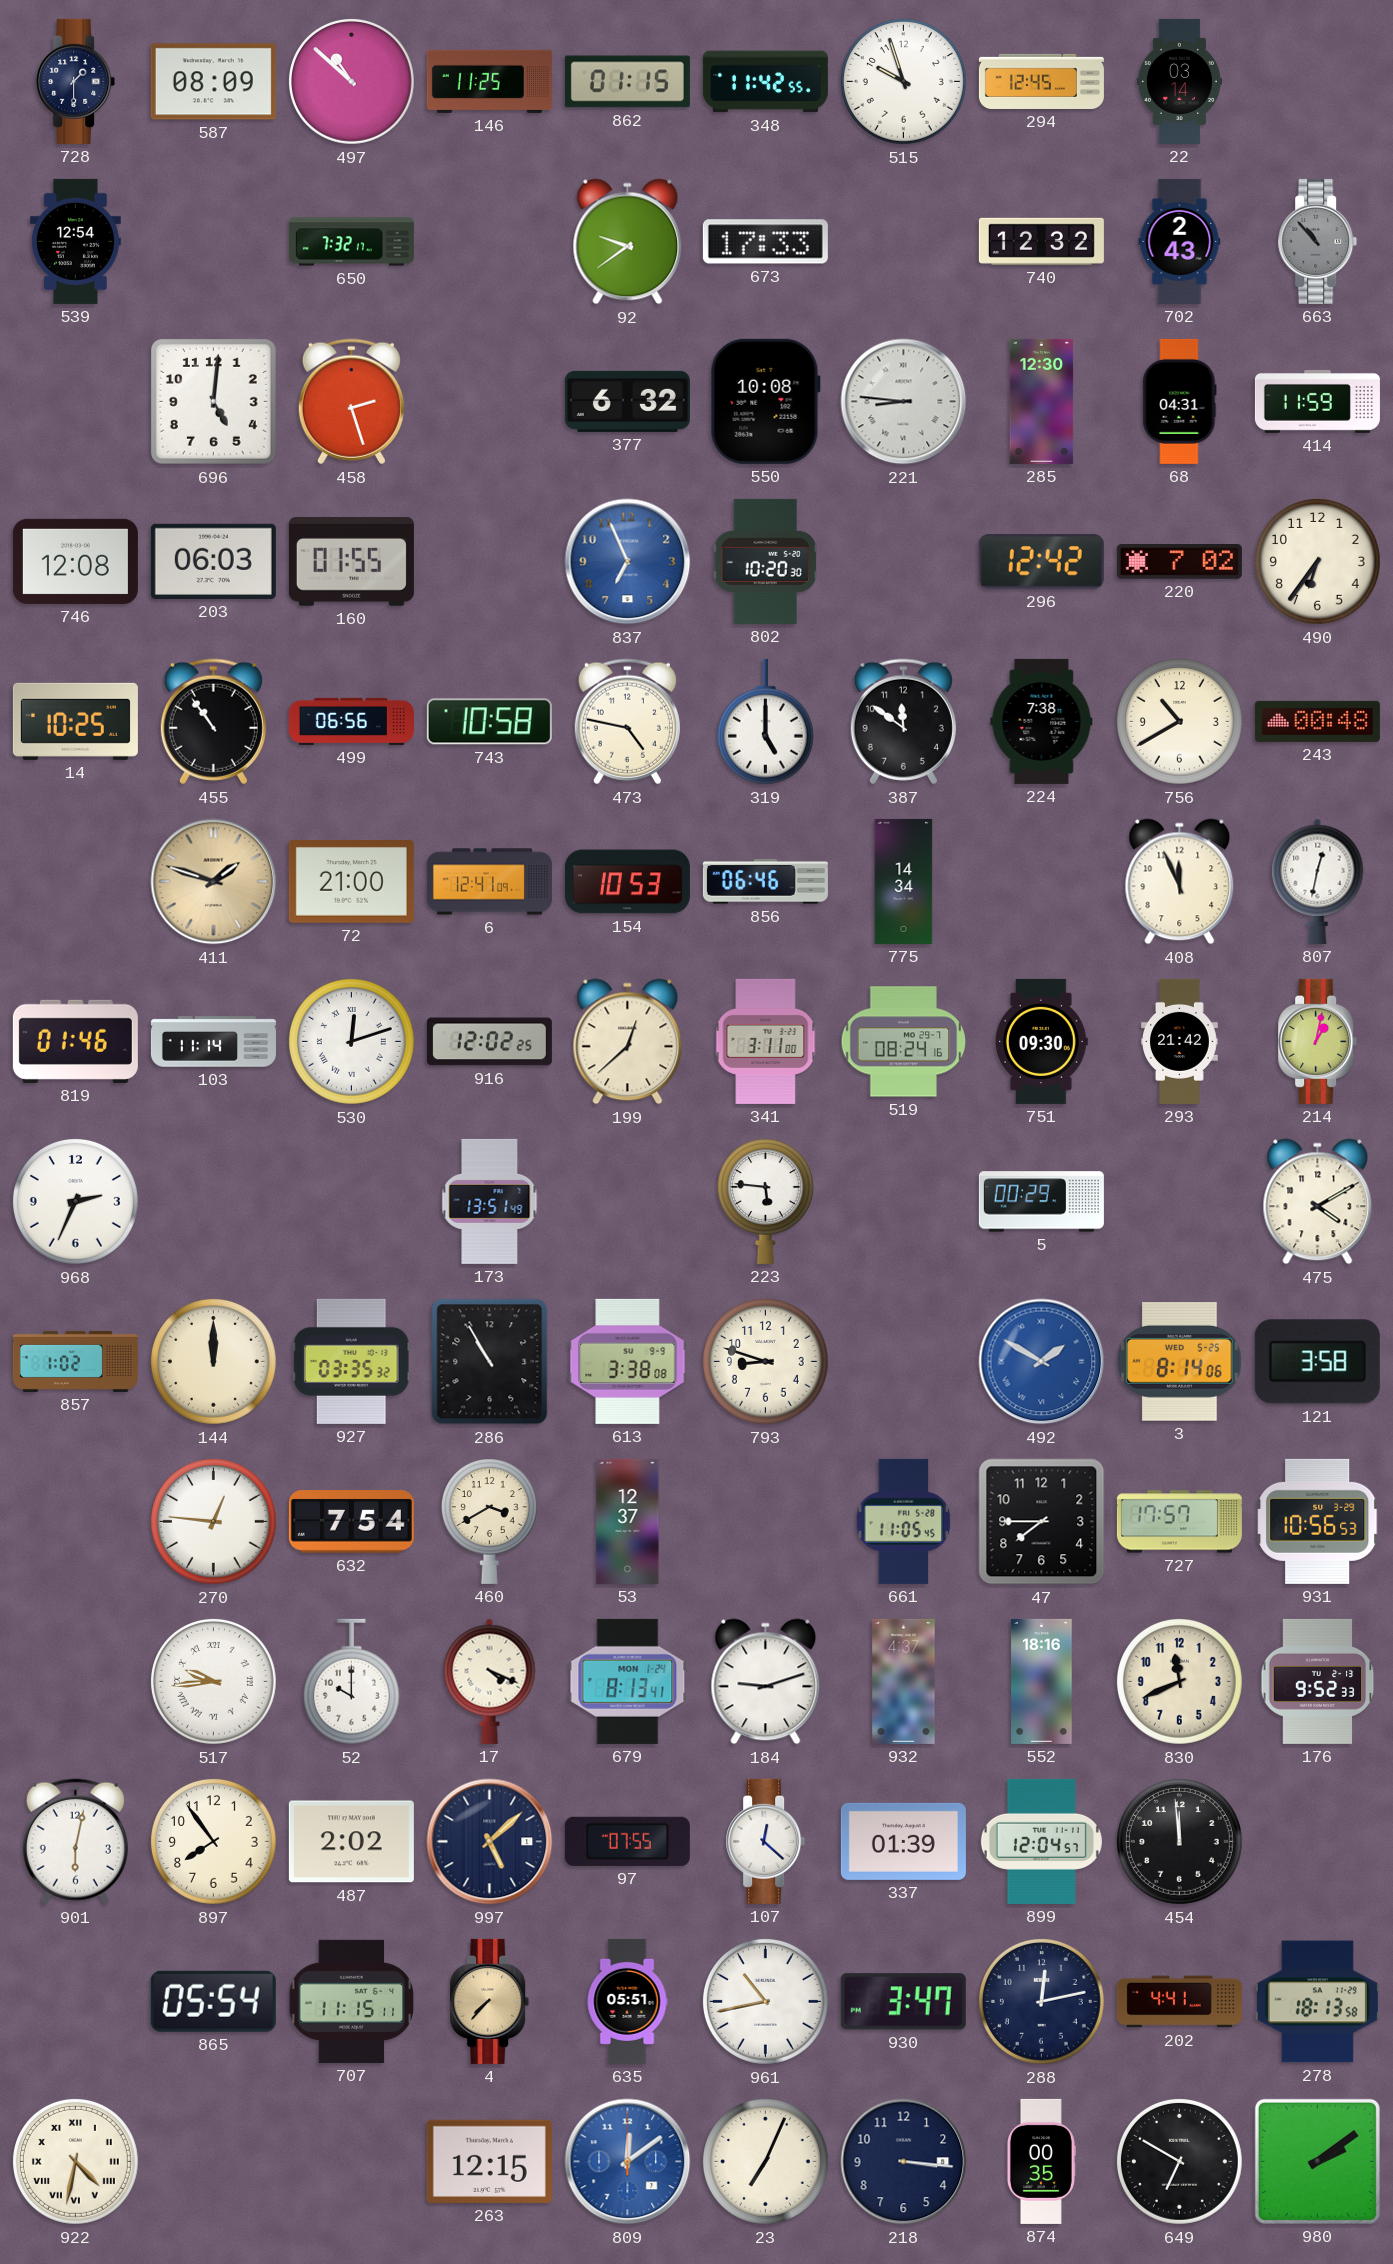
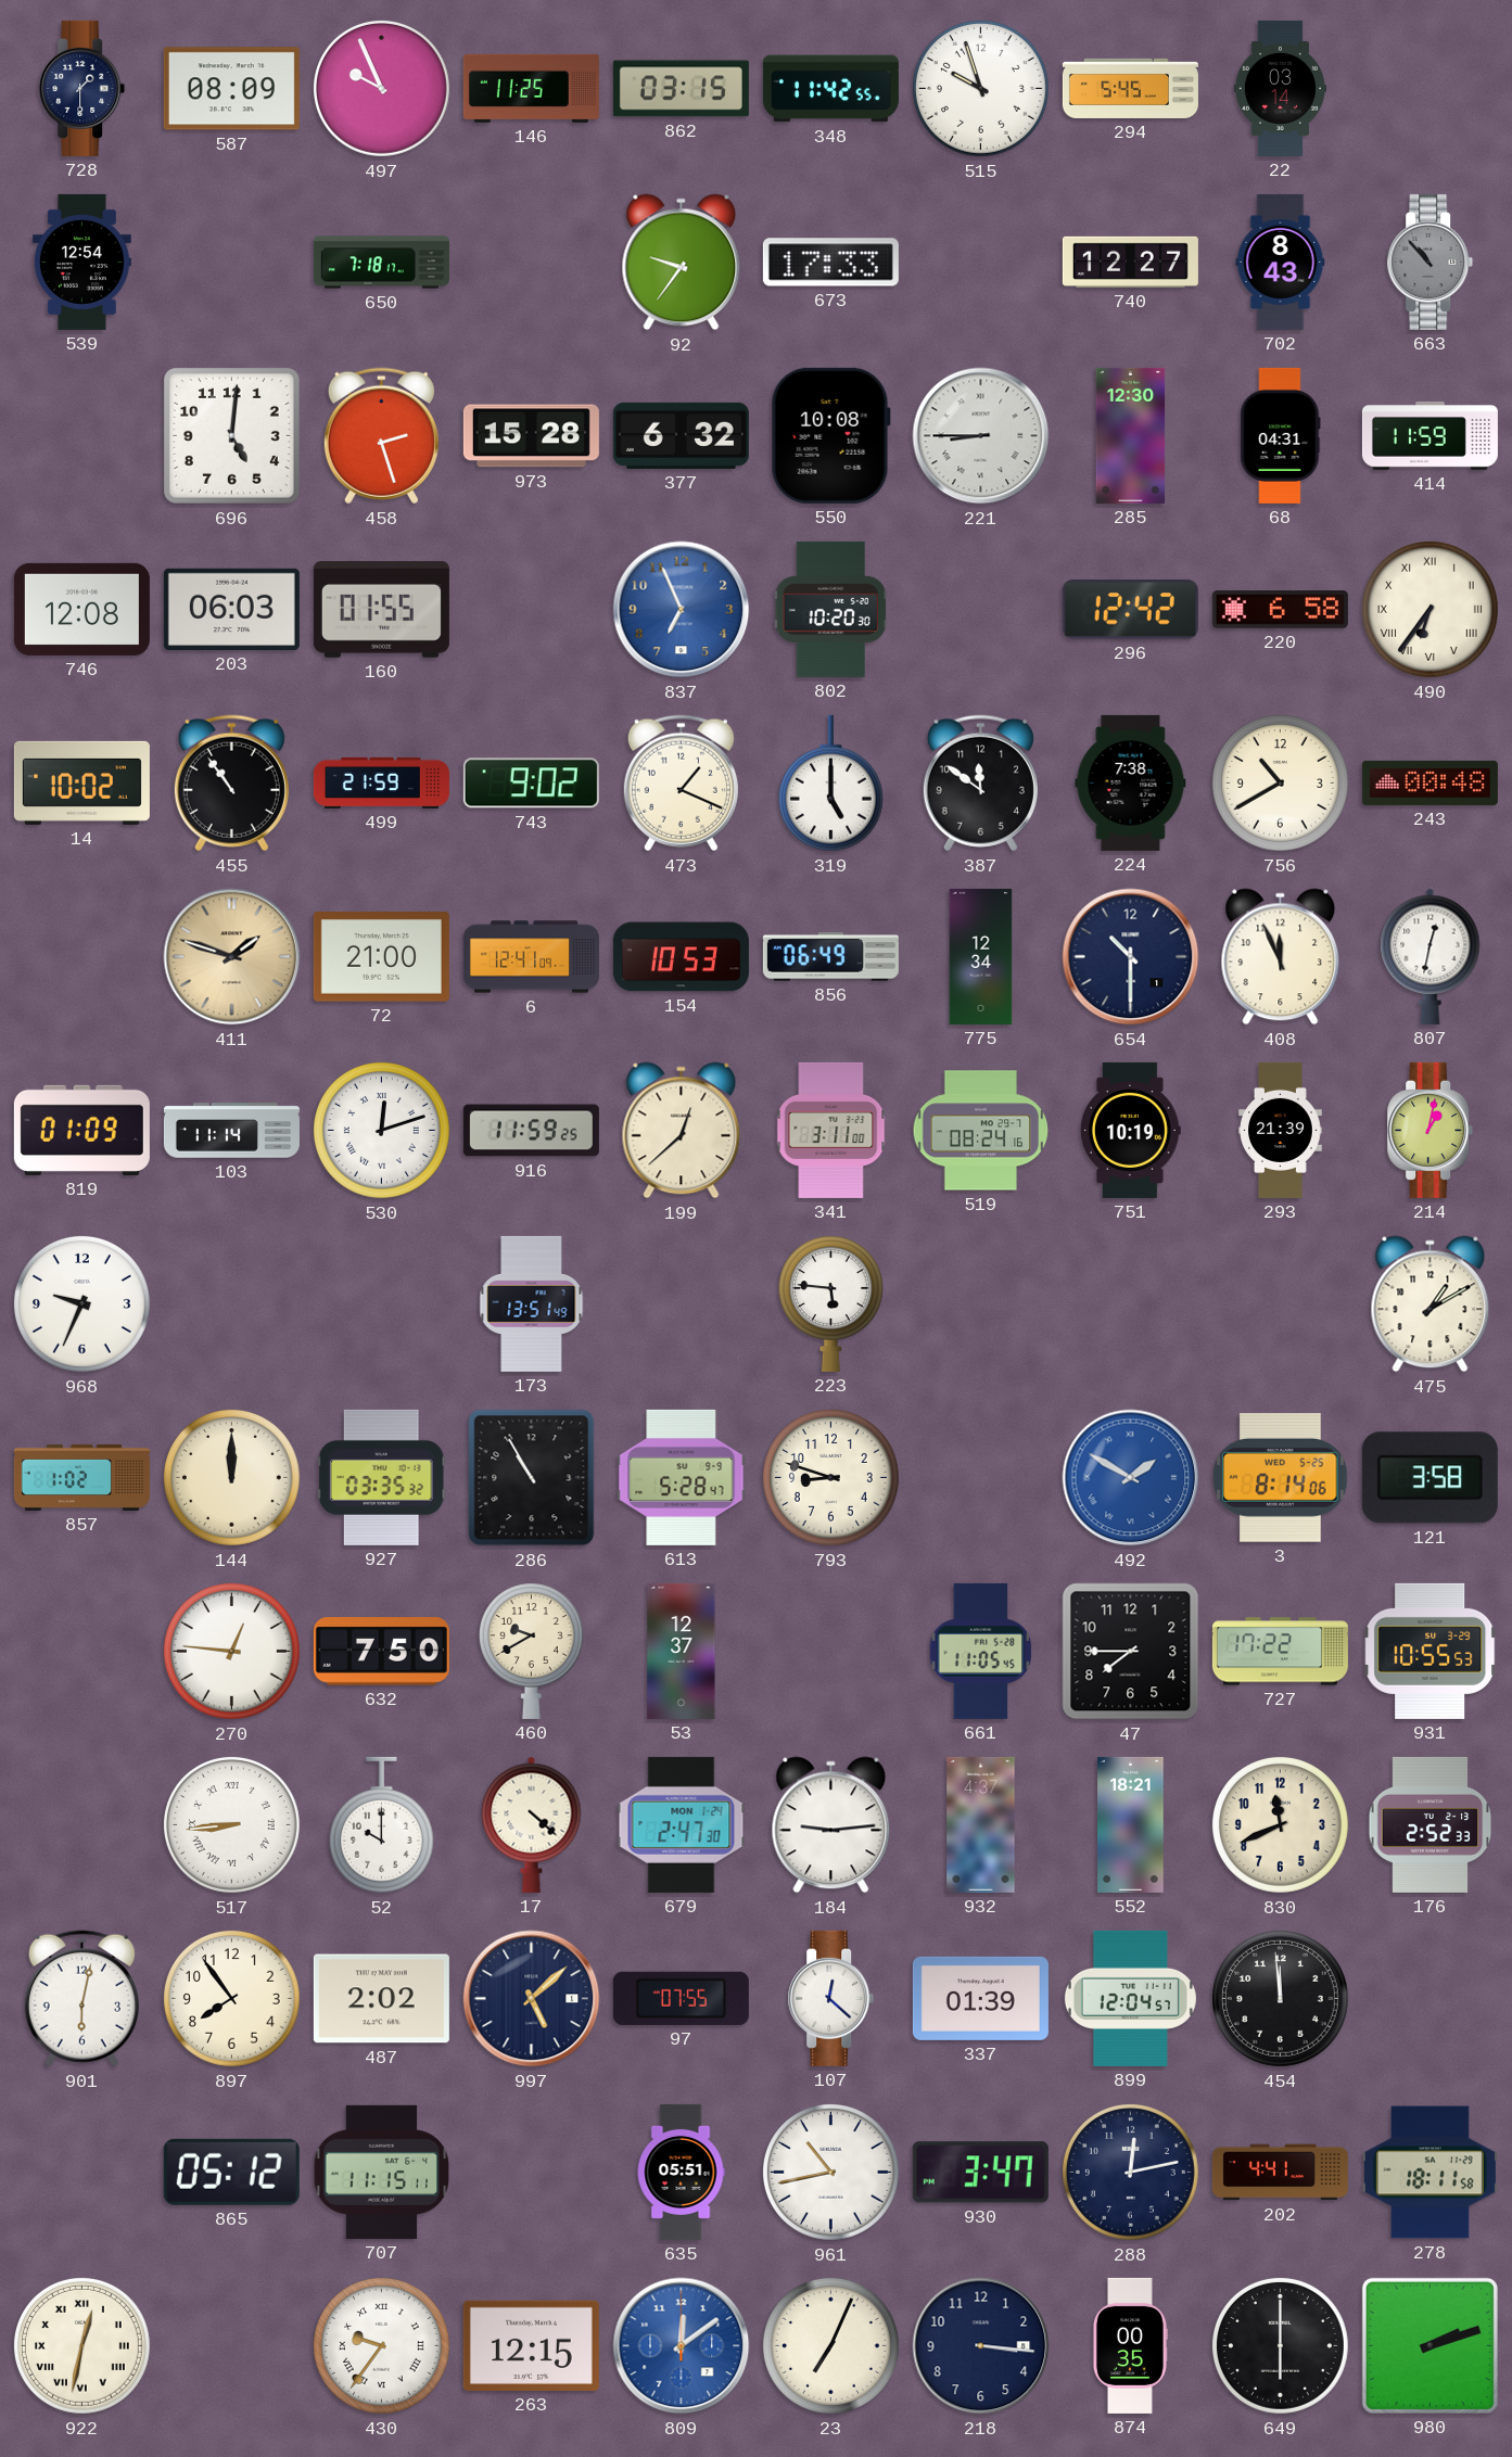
497: 10:52 -> 9:56 (381, 88)
862: 01:15 -> 03:15 (681, 89)
294: 12:45 -> 5:45 (1130, 88)
650: 7:32 -> 7:18 (381, 263)
92: 9:39 -> 9:36 (682, 263)
740: 12:32 -> 12:27 (1130, 262)
702: 2:43 -> 8:43 (1281, 262)
973: none -> 15:28 (531, 436)
221: 8:46 -> 8:45 (981, 436)
220: 7:02 -> 6:58 (1280, 610)
490 numerals: Arabic -> Roman (1430, 609)
14: 10:25 -> 10:02 (81, 782)
499: 06:56 -> 21:59 (381, 782)
743: 10:58 -> 9:02 (531, 784)
473: 4:47 -> 1:19 (681, 784)
856: 06:46 -> 06:49 (830, 957)
775: 14:34 -> 12:34 (981, 956)
654: none -> 10:30 (1131, 957)
819: 01:46 -> 01:09 (81, 1130)
916: 12:02 -> 11:59 (531, 1131)
751: 09:30 -> 10:19 (1131, 1130)
293: 21:42 -> 21:39 (1281, 1130)
968: 2:34 -> 9:34 (81, 1303)
5: 00:29 -> none (1041, 1202)
475: 4:10 -> 1:10 (1431, 1304)
613: 3:38 -> 5:28 (682, 1477)
632: 7:54 -> 7:50 (381, 1652)
460: 3:40 -> 9:40 (531, 1651)
727: 17:57 -> 17:22 (1280, 1652)
931: 10:56 -> 10:55 (1431, 1651)
517: 9:44 -> 8:44 (231, 1824)
17: 4:19 -> 4:22 (532, 1824)
679: 8:13 -> 2:47 (682, 1824)
184: 9:12 -> 9:14 (831, 1825)
552: 18:16 -> 18:21 (1131, 1824)
176: 9:52 -> 2:52 (1431, 1824)
865: 05:54 -> 05:12 (231, 2172)
4: 7:37 -> none (490, 2001)
278: 18:13 -> 18:11 (1430, 2173)
922: 4:32 -> 12:32 (81, 2345)
430: none -> 9:36 (381, 2345)
649: 6:50 -> 6:00 (1280, 2345)
980: 2:09 -> 2:12 (1430, 2345)
